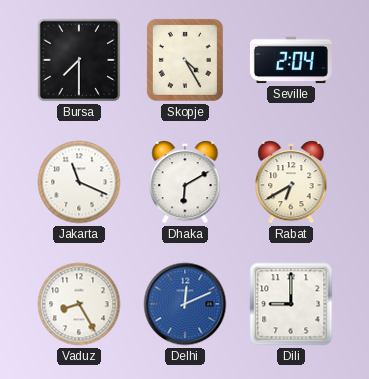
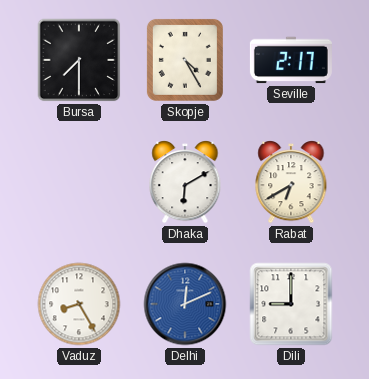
Seville: 2:04 -> 2:17 (291, 60)
Jakarta: 11:19 -> none (79, 182)
